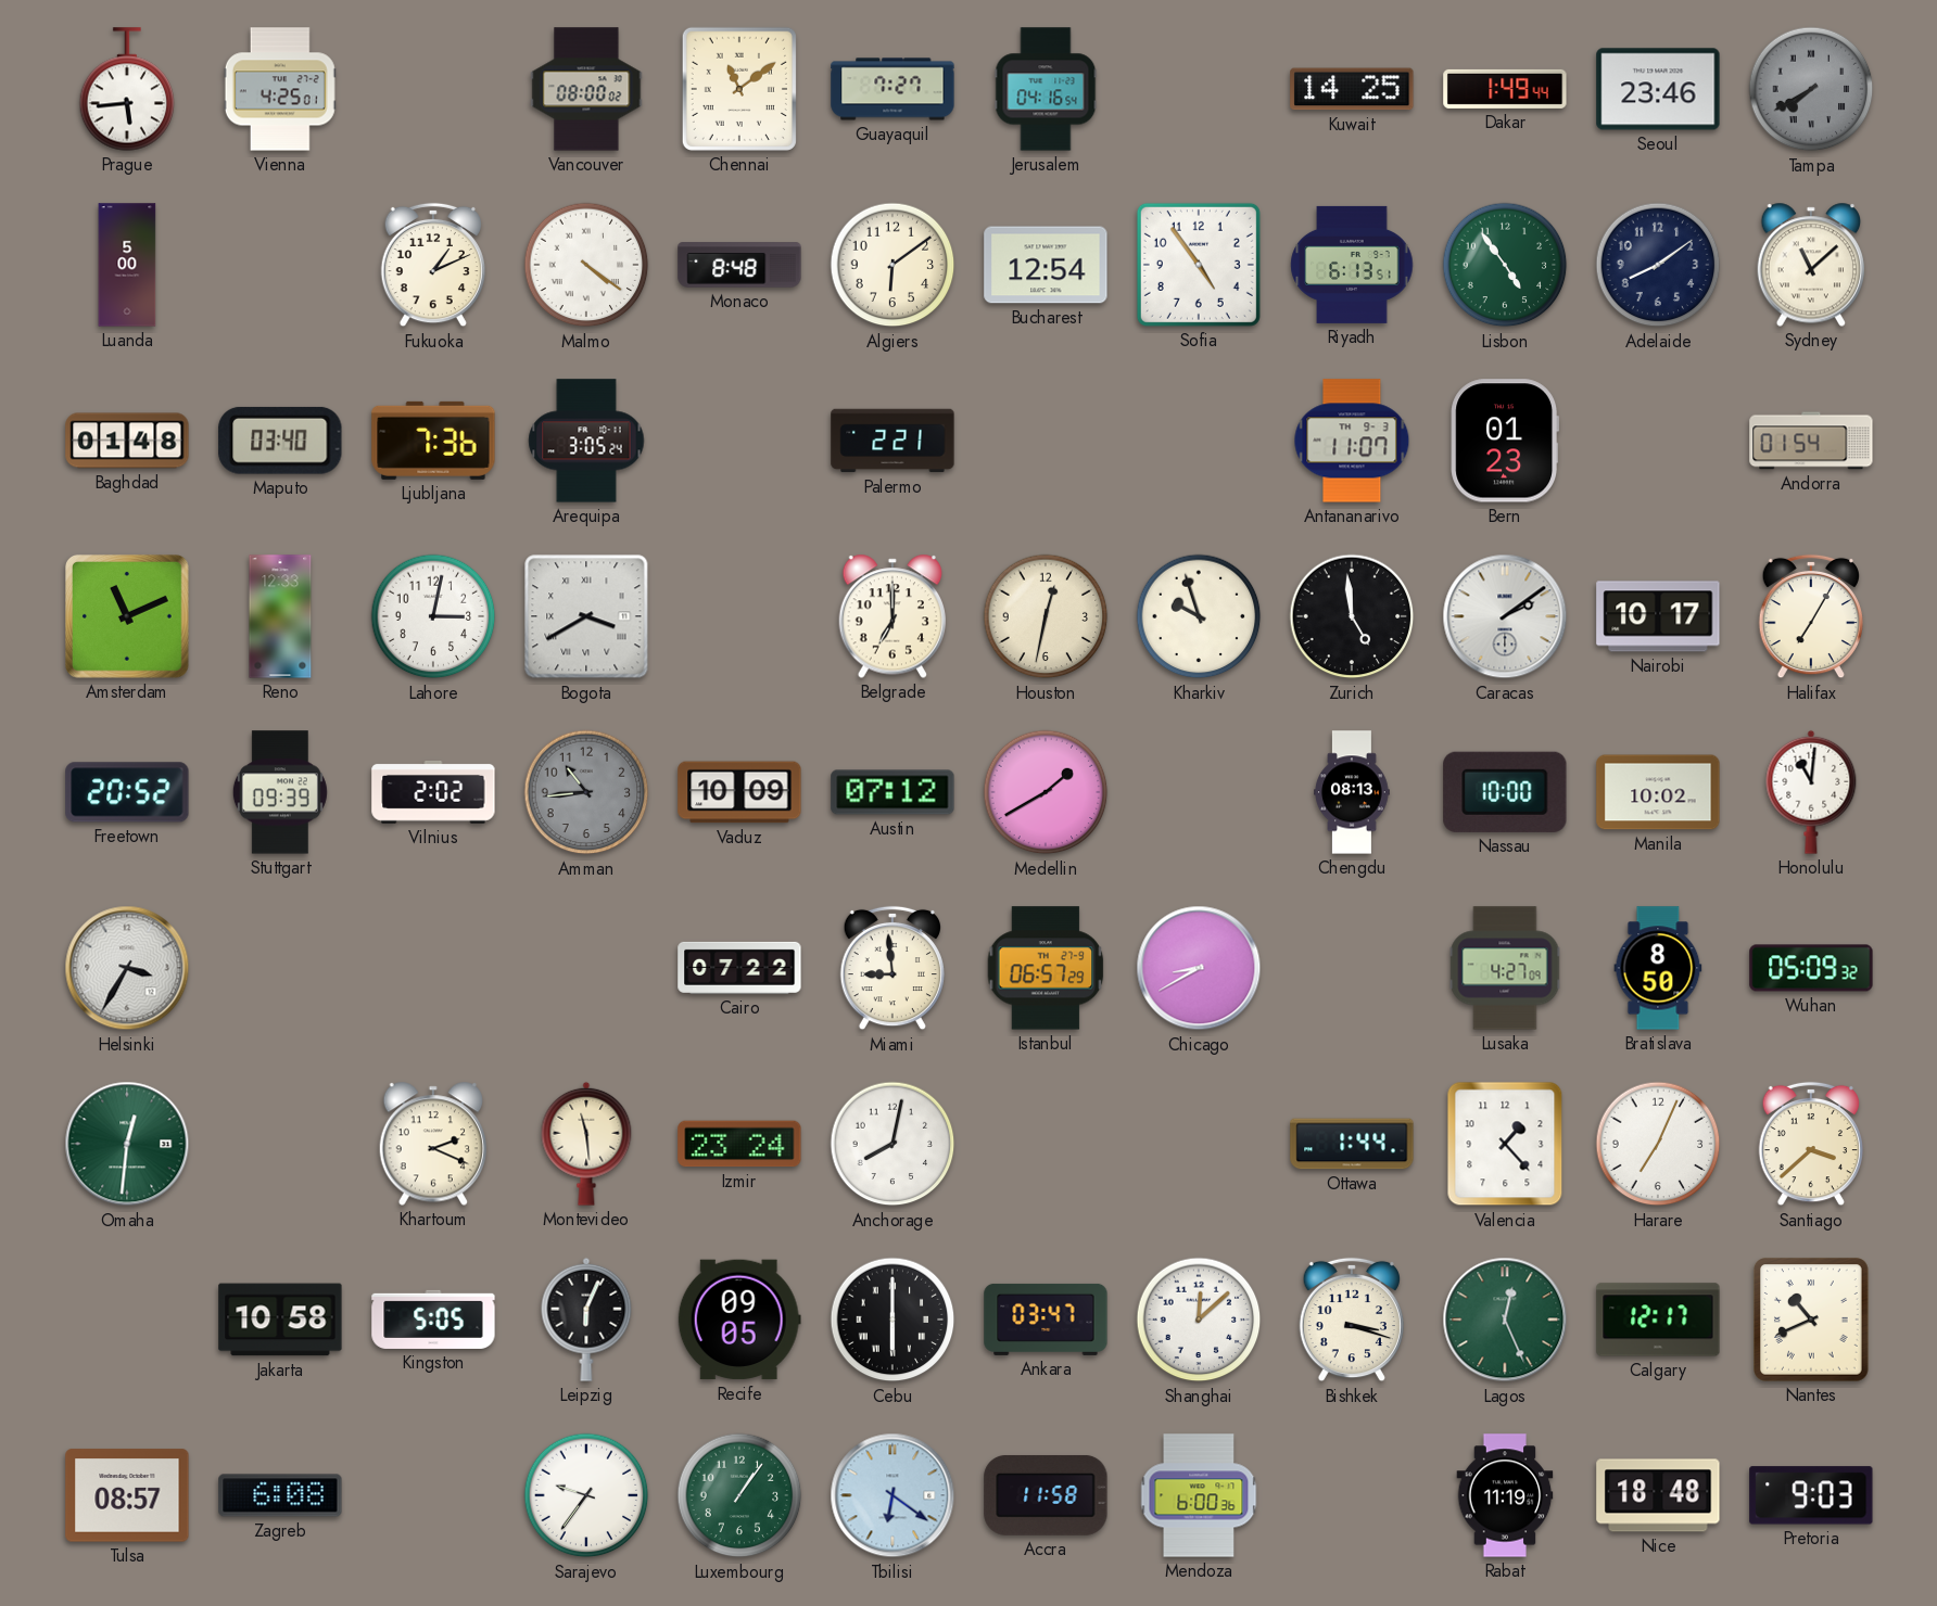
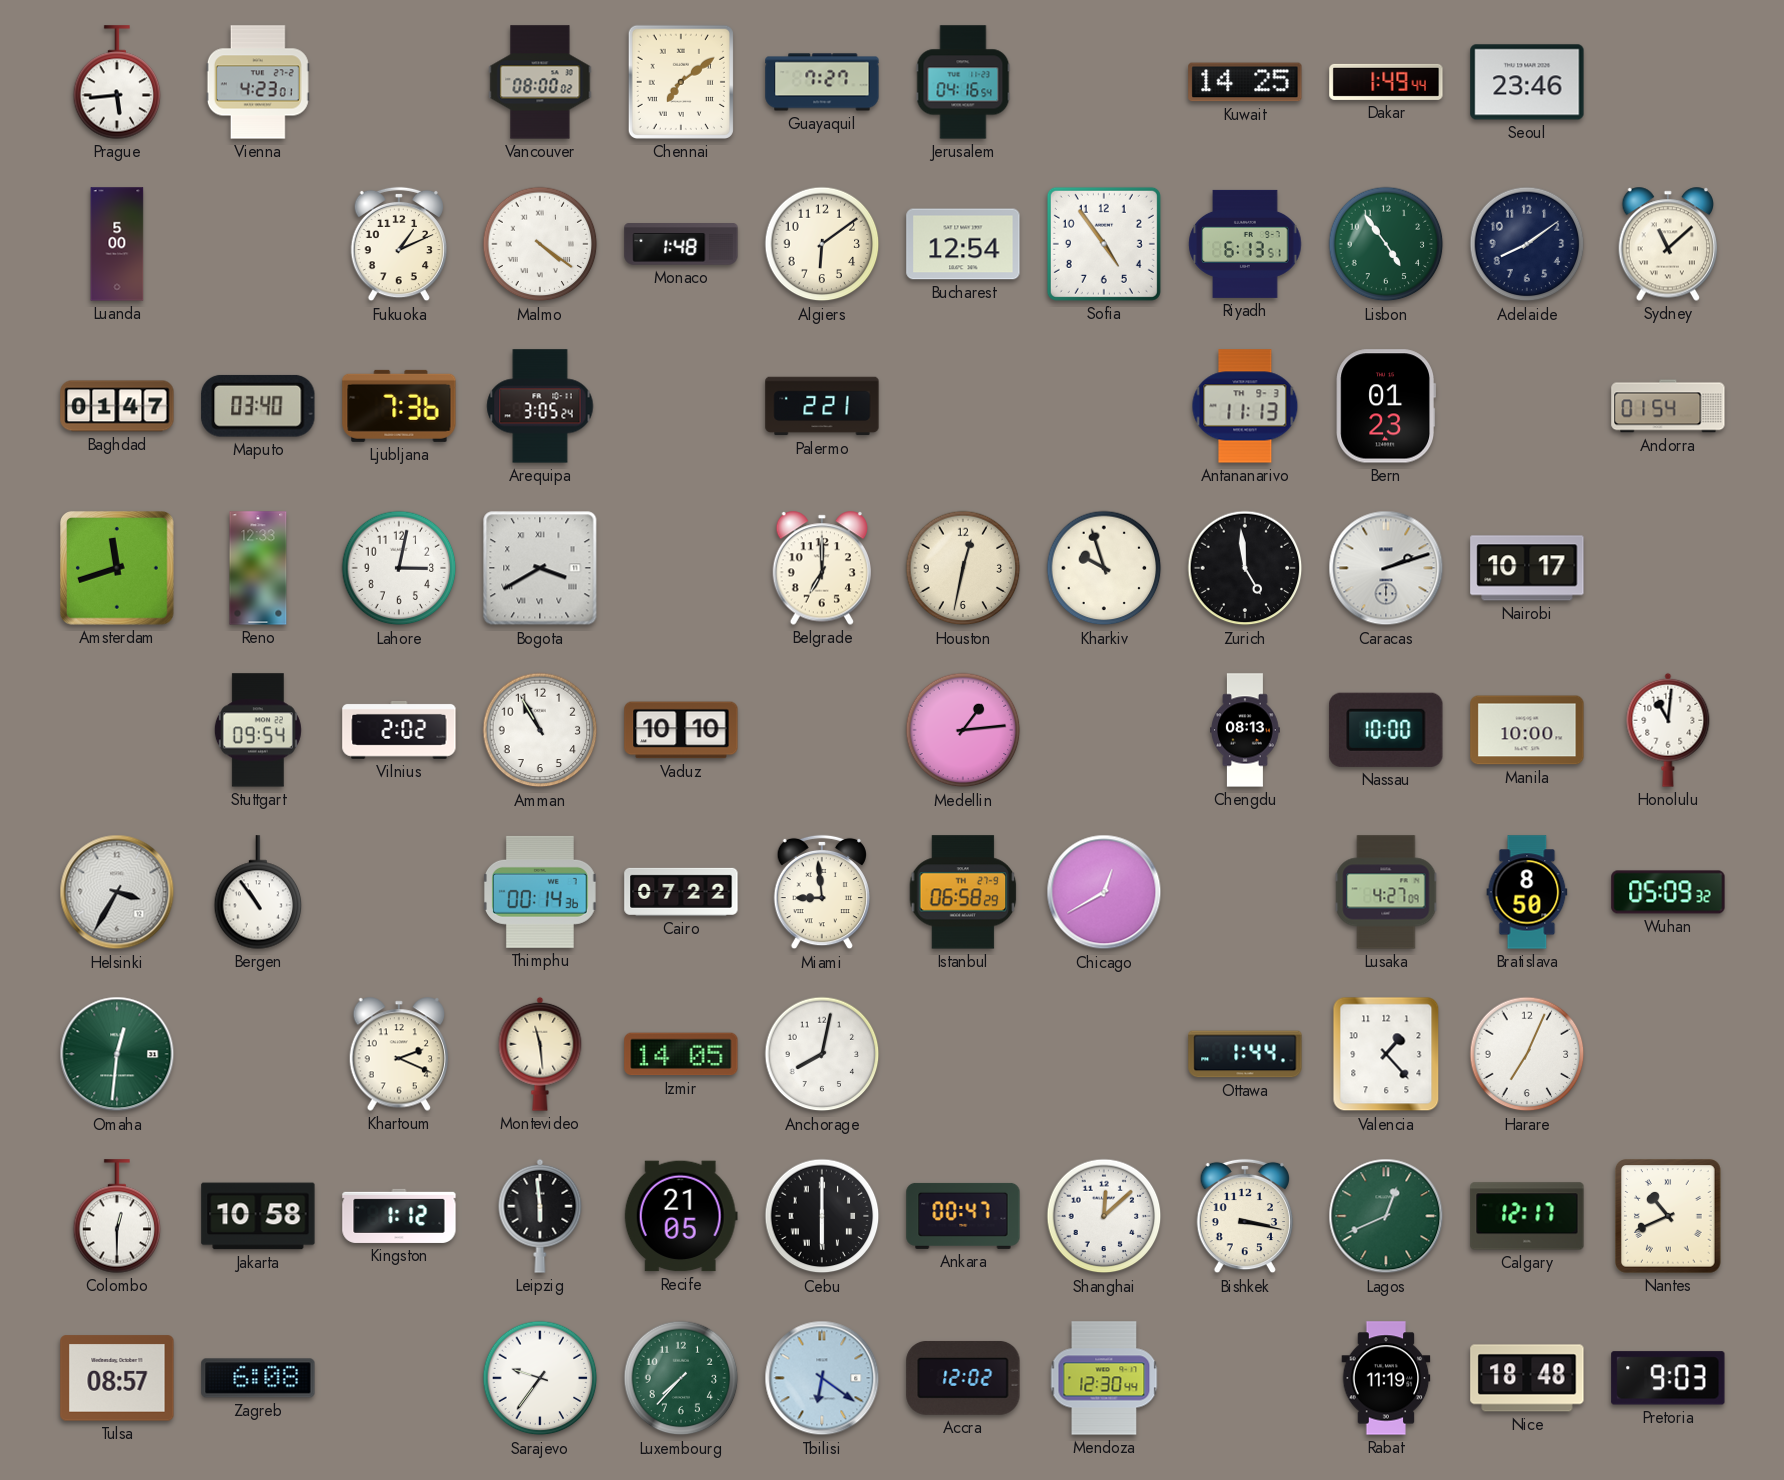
Vienna: 4:25 -> 4:23 (258, 82)
Chennai: 11:09 -> 7:09 (681, 82)
Tampa: 7:40 -> none (1811, 89)
Monaco: 8:48 -> 1:48 (681, 244)
Baghdad: 01:48 -> 01:47 (117, 406)
Antananarivo: 11:07 -> 11:13 (1245, 406)
Amsterdam: 11:11 -> 11:42 (118, 569)
Caracas: 2:09 -> 2:12 (1386, 568)
Halifax: 7:05 -> none (1810, 616)
Freetown: 20:52 -> none (127, 792)
Stuttgart: 09:39 -> 09:54 (258, 730)
Amman: 10:44 -> 10:55 (540, 730)
Amman dial: grey -> white (540, 730)
Vaduz: 10:09 -> 10:10 (681, 730)
Austin: 07:12 -> none (892, 792)
Medellin: 1:40 -> 1:14 (963, 730)
Manila: 10:02 -> 10:00 (1527, 730)
Bergen: none -> 10:54 (258, 892)
Thimphu: none -> 00:14 (540, 892)
Istanbul: 06:57 -> 06:58 (963, 892)
Chicago: 8:40 -> 12:40 (1104, 892)
Izmir: 23:24 -> 14:05 (681, 1054)
Santiago: 3:38 -> none (1810, 1144)
Colombo: none -> 12:30 (117, 1216)
Kingston: 5:05 -> 1:12 (399, 1216)
Leipzig: 6:04 -> 5:59 (540, 1216)
Recife: 09:05 -> 21:05 (681, 1216)
Ankara: 03:47 -> 00:47 (963, 1216)
Bishkek: 3:18 -> 3:17 (1244, 1216)
Lagos: 12:26 -> 12:41 (1386, 1216)
Luxembourg: 1:06 -> 7:37 (681, 1378)
Accra: 11:58 -> 12:02 (963, 1378)
Mendoza: 6:00 -> 12:30 (1104, 1378)
